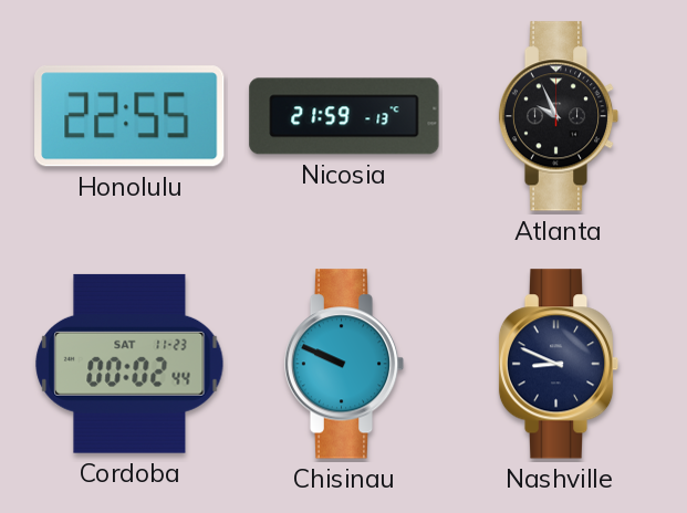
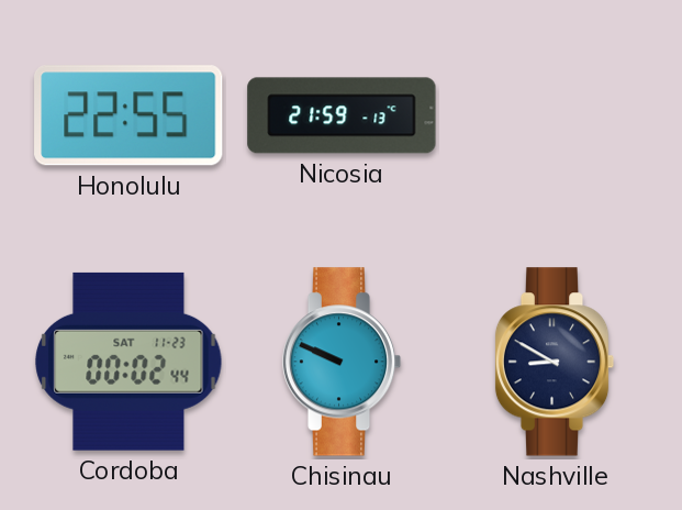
Atlanta: 9:56 -> none (559, 116)
Nashville: 8:49 -> 8:50 (555, 362)
